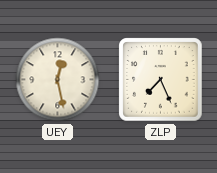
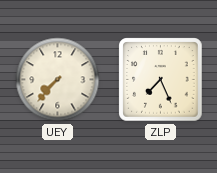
UEY: 12:28 -> 7:37 (58, 80)
